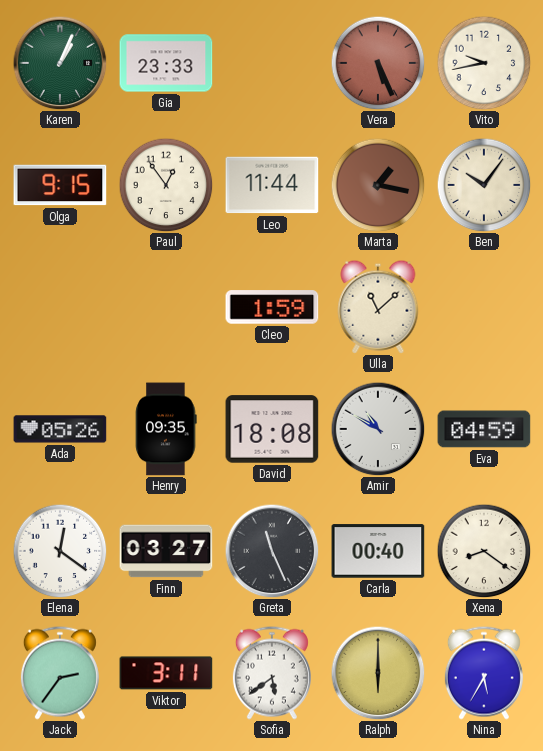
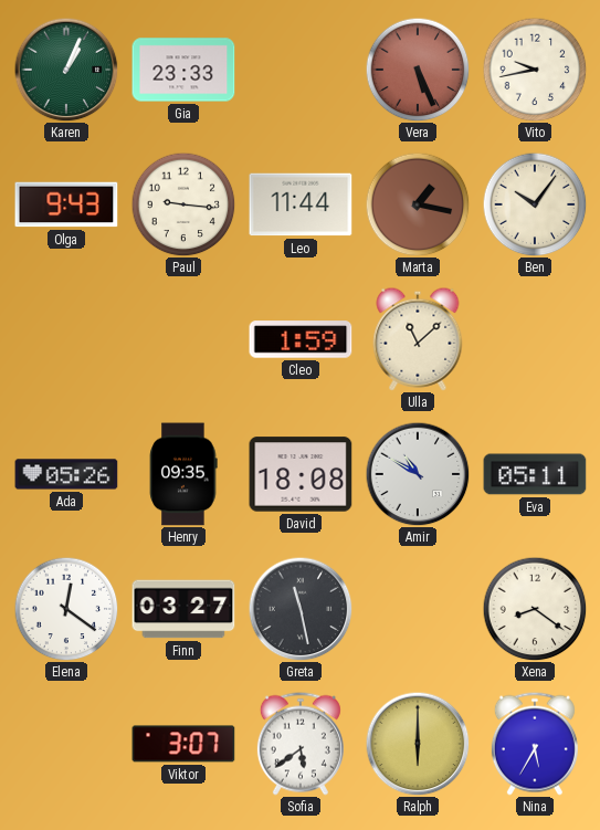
Olga: 9:15 -> 9:43 (66, 204)
Paul: 12:54 -> 9:16 (183, 204)
Eva: 04:59 -> 05:11 (535, 474)
Greta: 11:26 -> 11:28 (301, 609)
Carla: 00:40 -> none (378, 551)
Jack: 2:36 -> none (60, 673)
Viktor: 3:11 -> 3:07 (183, 744)
